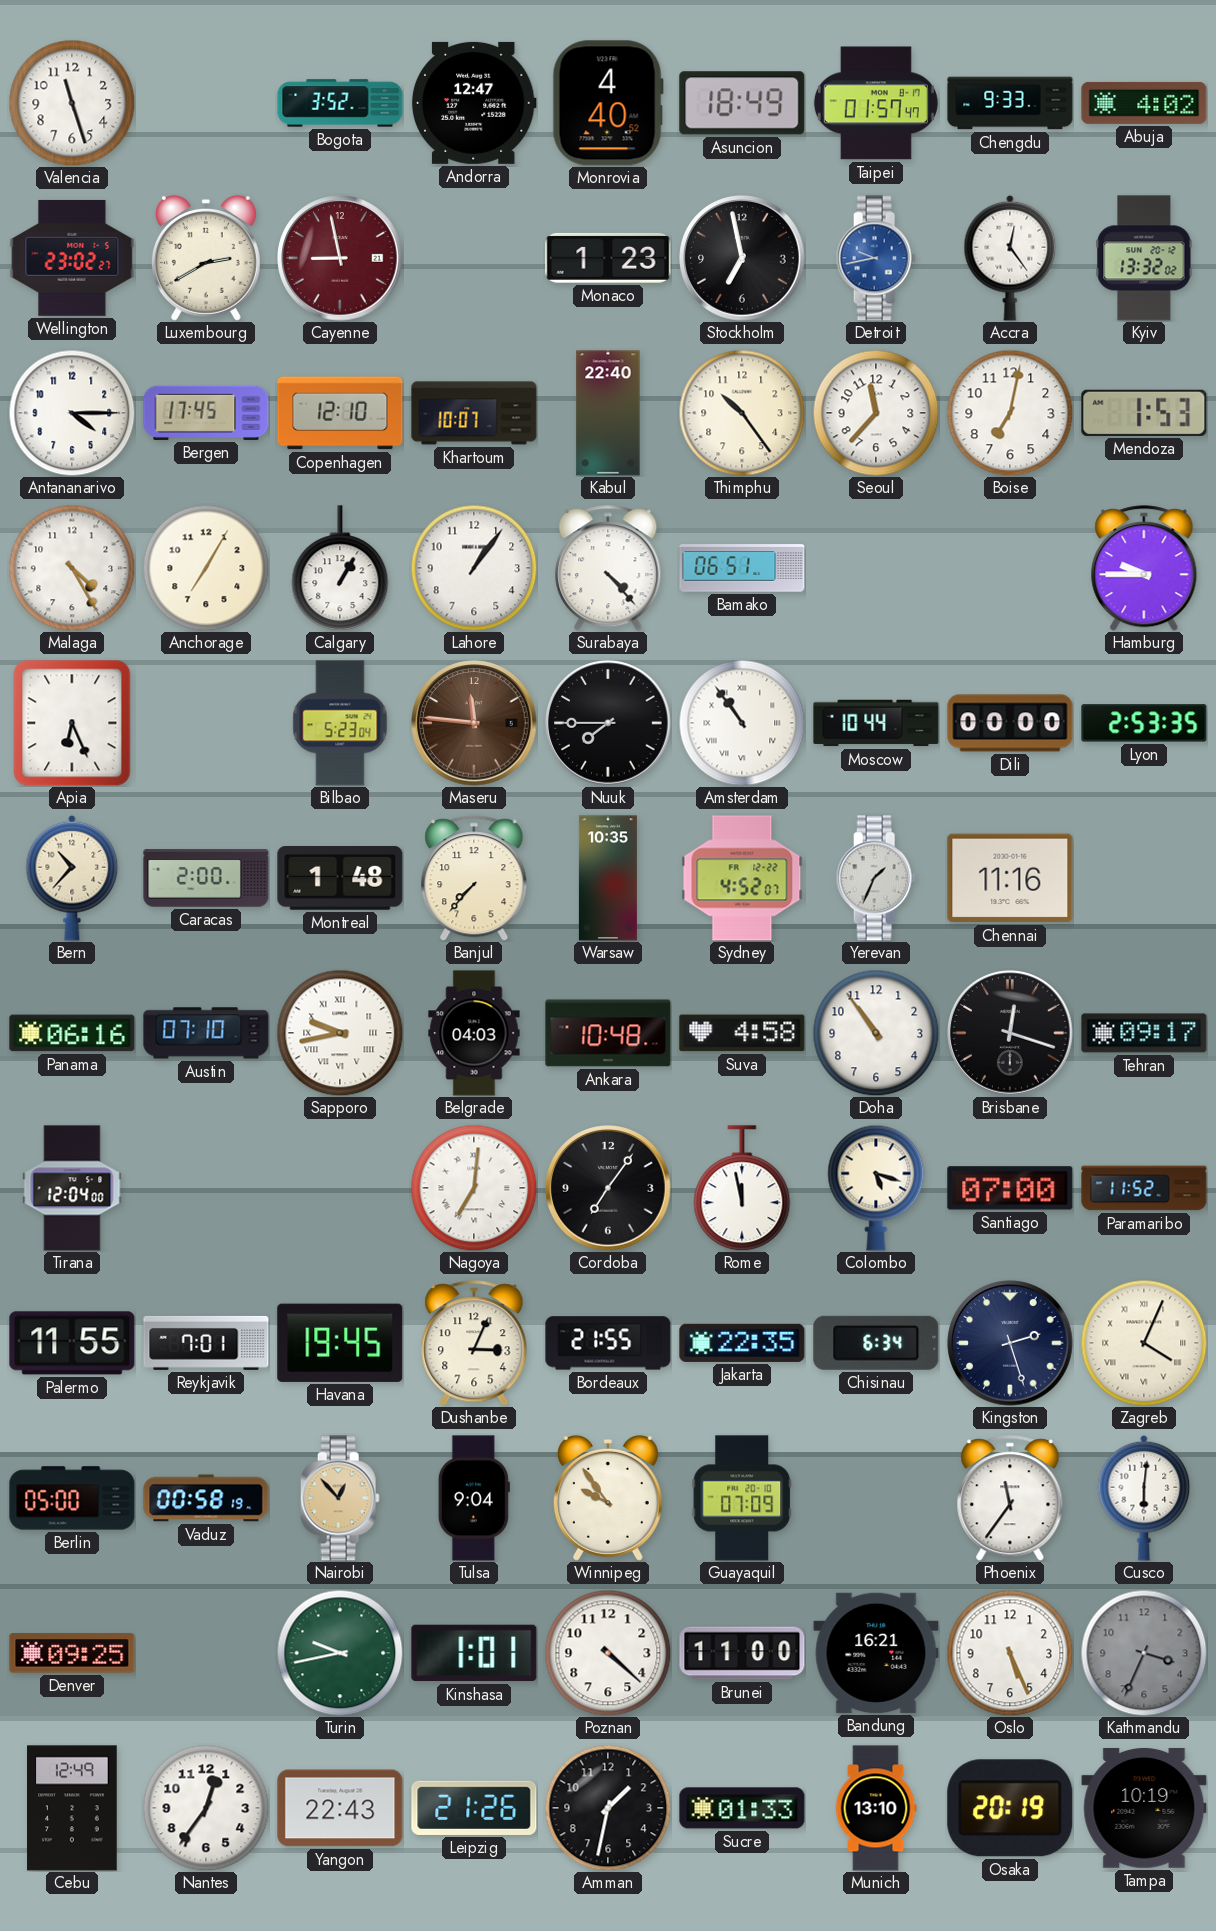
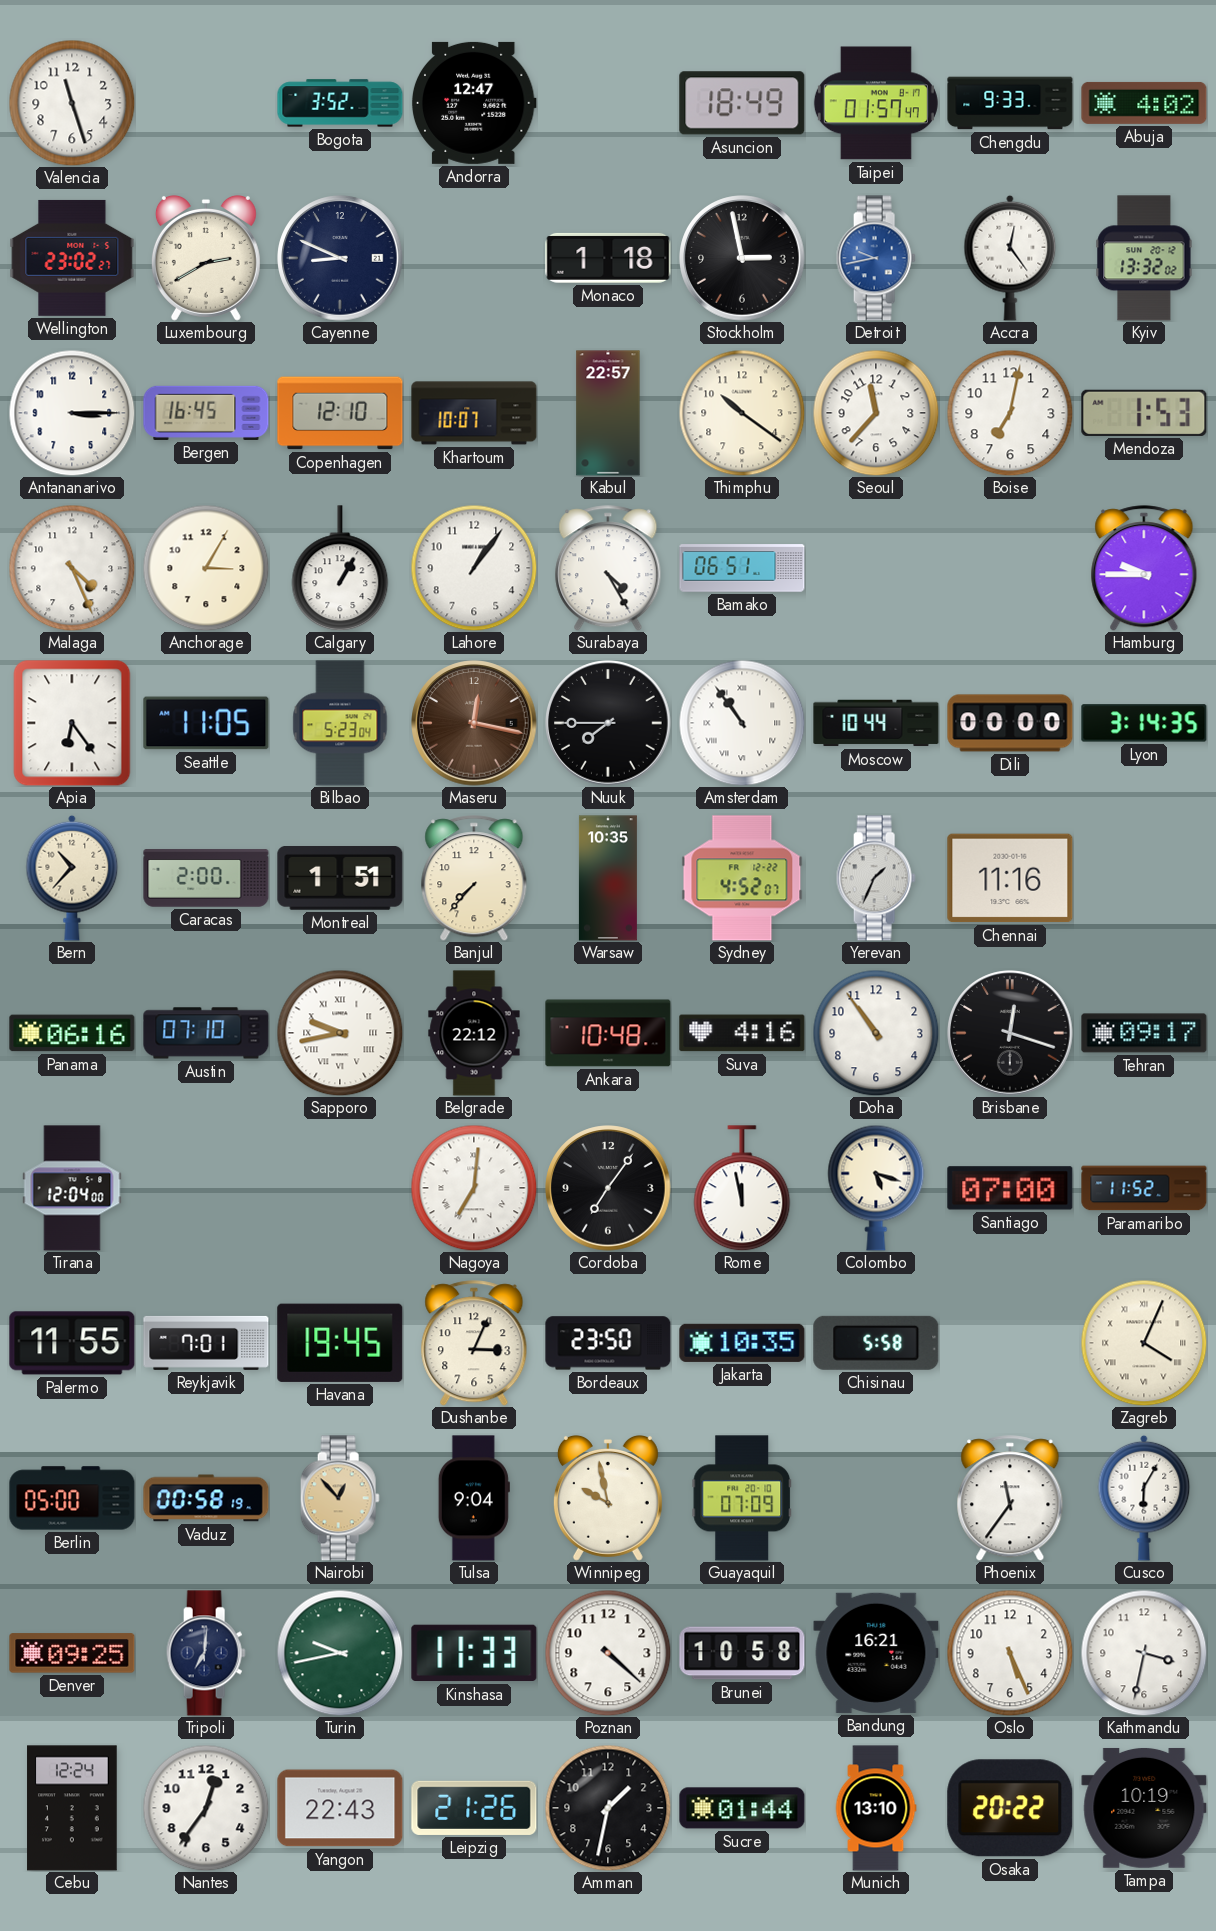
Monrovia: 4:40 -> none (608, 103)
Cayenne: 8:58 -> 8:49 (340, 258)
Cayenne dial: burgundy -> navy (340, 258)
Monaco: 1:23 -> 1:18 (608, 258)
Stockholm: 6:58 -> 2:58 (742, 258)
Antananarivo: 4:15 -> 3:15 (72, 413)
Bergen: 17:45 -> 16:45 (206, 413)
Kabul: 22:40 -> 22:57 (608, 413)
Thimphu: 10:24 -> 10:21 (742, 413)
Malaga: 4:25 -> 4:26 (72, 568)
Anchorage: 7:05 -> 3:05 (206, 568)
Surabaya: 4:23 -> 4:25 (608, 568)
Apia: 6:26 -> 6:24 (72, 723)
Seattle: none -> 11:05 (206, 723)
Maseru: 11:46 -> 12:17 (474, 723)
Lyon: 2:53 -> 3:14 (1144, 723)
Montreal: 1:48 -> 1:51 (340, 879)
Belgrade: 04:03 -> 22:12 (474, 1033)
Suva: 4:58 -> 4:16 (742, 1033)
Bordeaux: 21:55 -> 23:50 (608, 1343)
Jakarta: 22:35 -> 10:35 (742, 1343)
Chisinau: 6:34 -> 5:58 (876, 1343)
Kingston: 2:27 -> none (1010, 1343)
Winnipeg: 9:54 -> 9:58 (608, 1498)
Cusco: 6:01 -> 6:05 (1144, 1498)
Tripoli: none -> 7:01 (206, 1653)
Kinshasa: 1:01 -> 11:33 (474, 1653)
Brunei: 11:00 -> 10:58 (742, 1653)
Kathmandu: 3:34 -> 3:32 (1144, 1653)
Kathmandu dial: grey -> white (1144, 1653)
Cebu: 12:49 -> 12:24 (72, 1808)
Sucre: 01:33 -> 01:44 (742, 1808)
Osaka: 20:19 -> 20:22 (1010, 1808)
